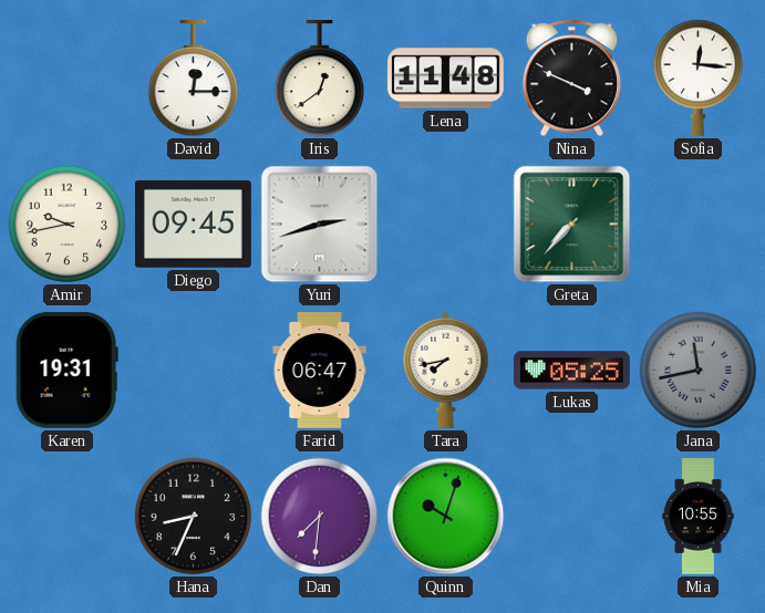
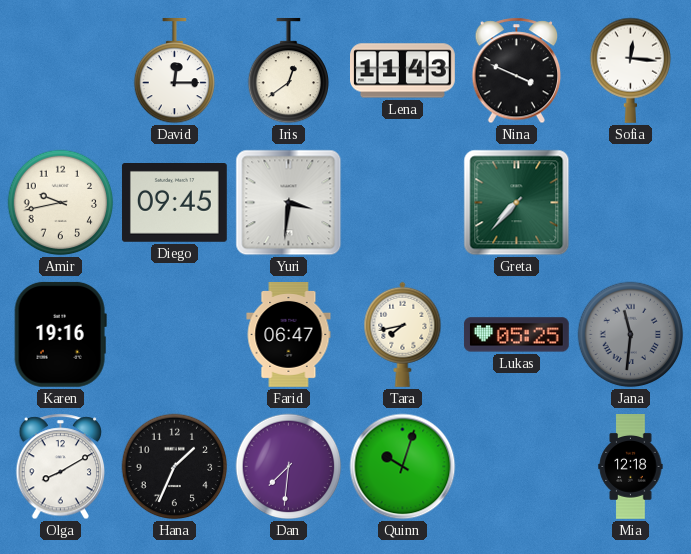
Lena: 11:48 -> 11:43 (403, 71)
Yuri: 2:42 -> 3:31 (289, 203)
Karen: 19:31 -> 19:16 (60, 334)
Jana: 11:43 -> 11:31 (631, 335)
Olga: none -> 8:10 (61, 467)
Hana: 8:34 -> 1:34 (175, 467)
Mia: 10:55 -> 12:18 (631, 467)
